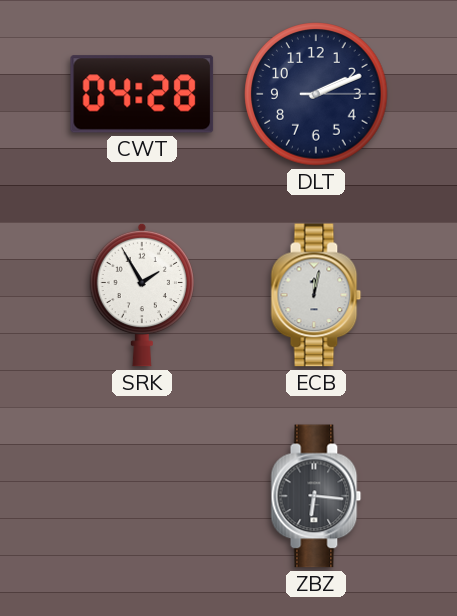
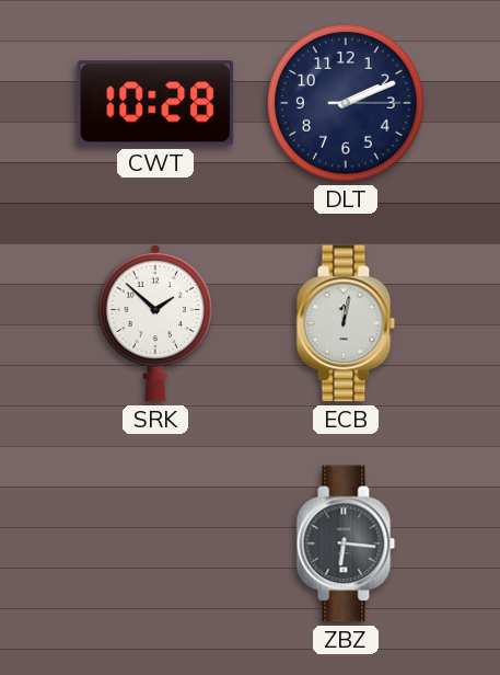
CWT: 04:28 -> 10:28 (155, 103)
SRK: 1:55 -> 1:52 (155, 323)
